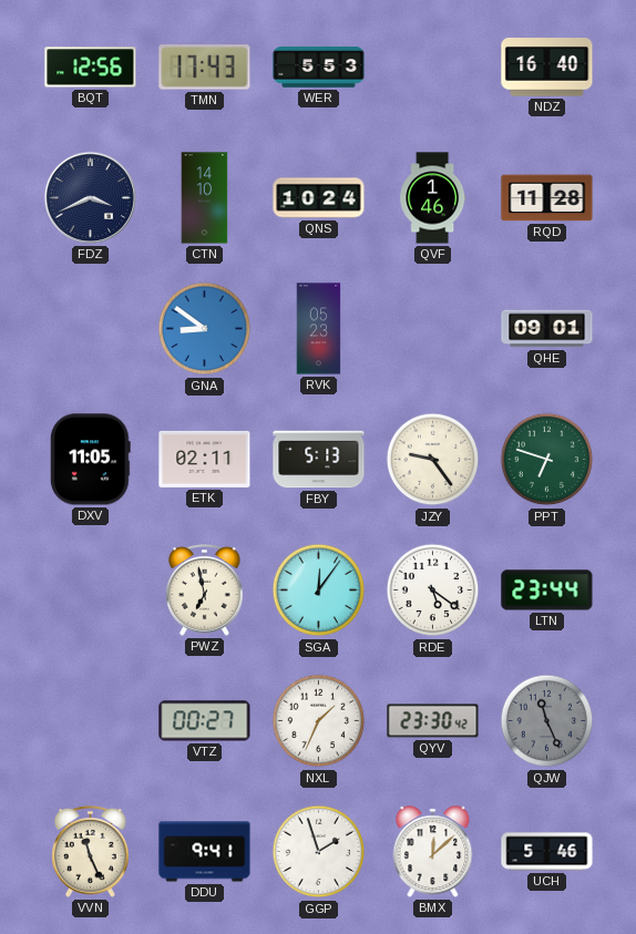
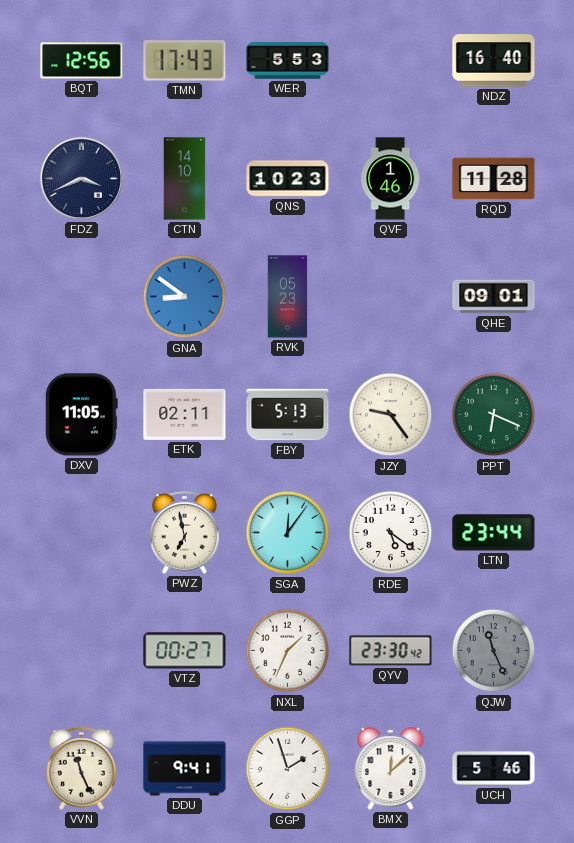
QNS: 10:24 -> 10:23 (288, 179)
PPT: 6:48 -> 6:19 (494, 415)
